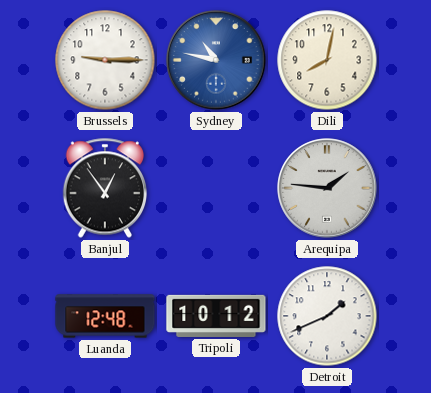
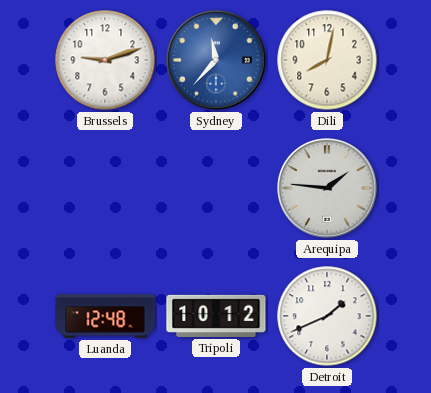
Brussels: 9:15 -> 9:12 (105, 60)
Sydney: 10:47 -> 11:37 (216, 60)
Banjul: 12:54 -> none (104, 188)
